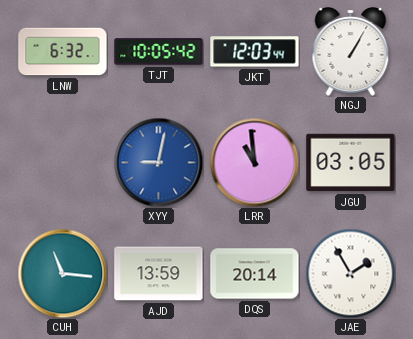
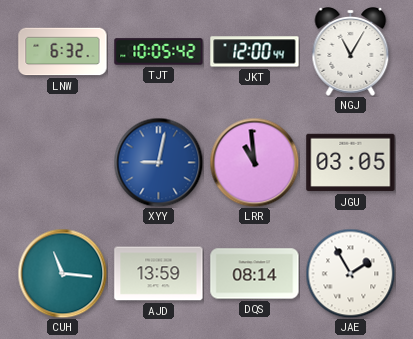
JKT: 12:03 -> 12:00 (255, 52)
NGJ: 1:05 -> 11:05 (351, 52)
DQS: 20:14 -> 08:14 (255, 274)
